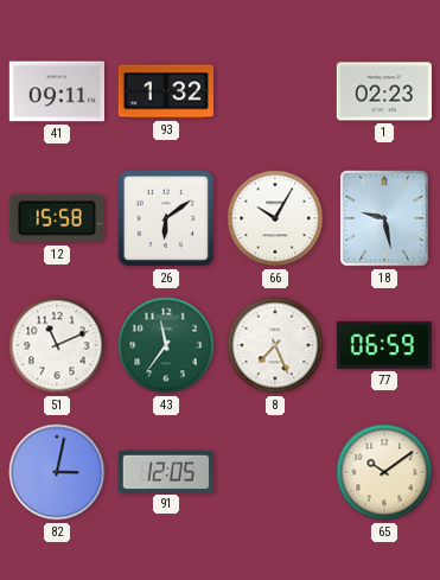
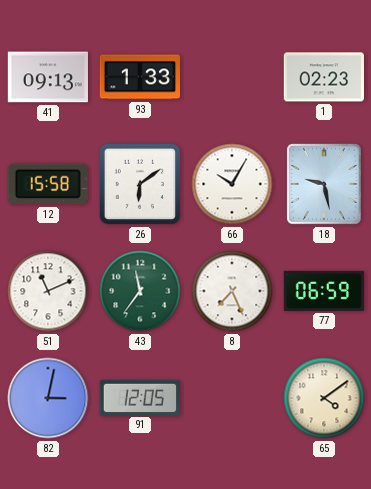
41: 09:11 -> 09:13 (47, 77)
93: 1:32 -> 1:33 (139, 77)
65: 10:09 -> 4:09 (324, 398)
